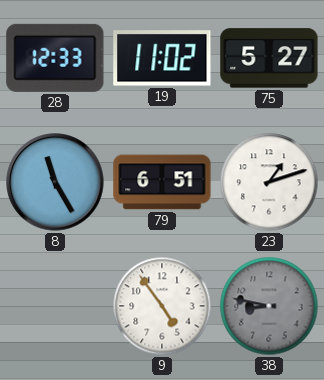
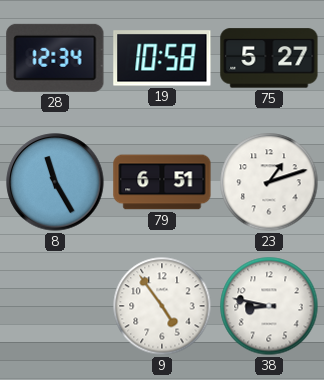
28: 12:33 -> 12:34 (55, 58)
19: 11:02 -> 10:58 (162, 58)
38 dial: grey -> white (269, 306)
